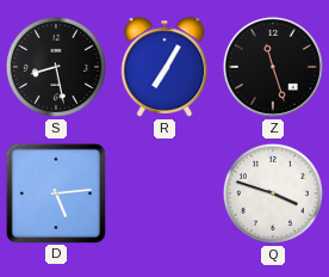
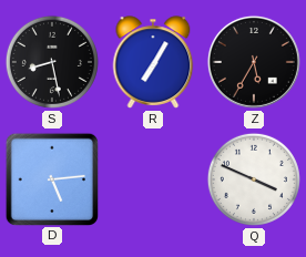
Z: 11:27 -> 5:35 (254, 62)
Q: 3:48 -> 3:49 (254, 179)
